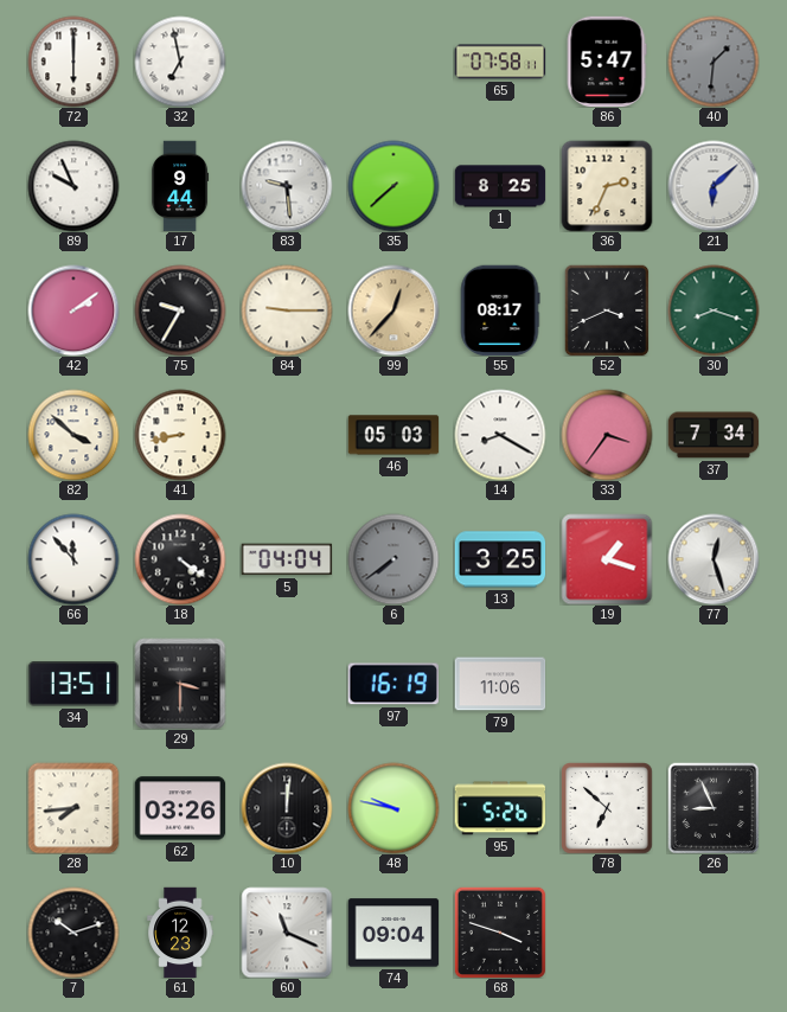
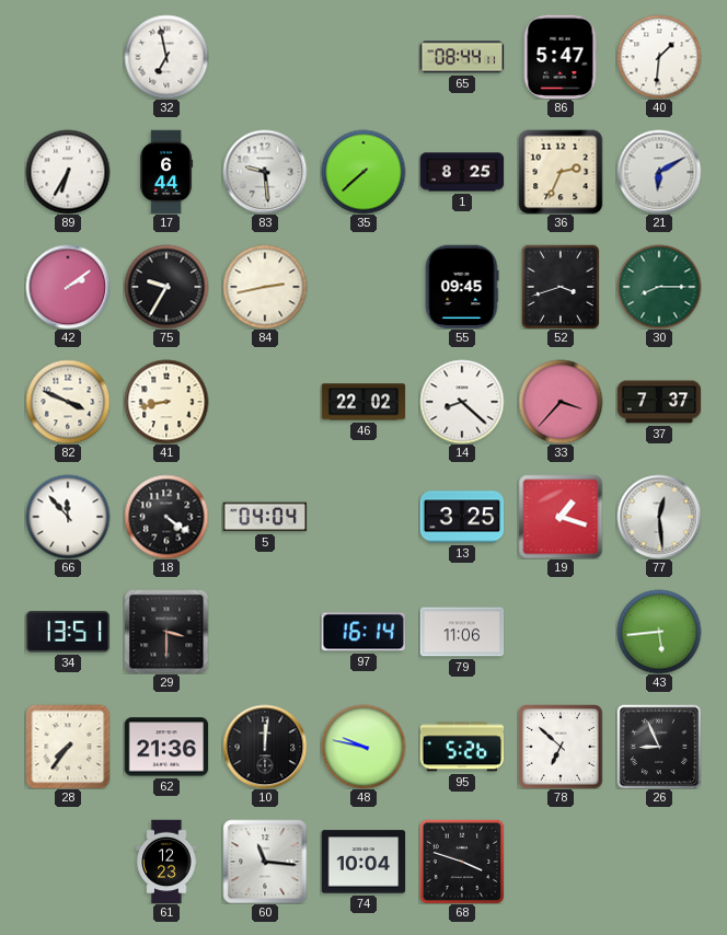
72: 6:00 -> none (73, 62)
65: 07:58 -> 08:44 (462, 57)
40 dial: grey -> white (659, 57)
89: 9:56 -> 6:35 (68, 172)
17: 9:44 -> 6:44 (166, 172)
21: 6:08 -> 6:10 (659, 172)
84: 9:15 -> 2:43 (265, 287)
99: 12:37 -> none (393, 310)
55: 08:17 -> 09:45 (462, 287)
52: 3:41 -> 3:42 (561, 287)
30: 8:18 -> 8:15 (659, 287)
82: 3:52 -> 3:49 (68, 402)
46: 05:03 -> 22:02 (363, 402)
14: 8:20 -> 8:22 (462, 402)
33: 3:36 -> 3:37 (561, 402)
37: 7:34 -> 7:37 (659, 402)
6: 7:39 -> none (393, 559)
77: 12:27 -> 12:29 (659, 517)
97: 16:19 -> 16:14 (363, 632)
43: none -> 5:44 (659, 632)
28: 7:44 -> 7:36 (68, 747)
62: 03:26 -> 21:36 (166, 747)
7: 10:12 -> none (73, 933)
60: 11:19 -> 11:16 (265, 862)
74: 09:04 -> 10:04 (363, 862)
